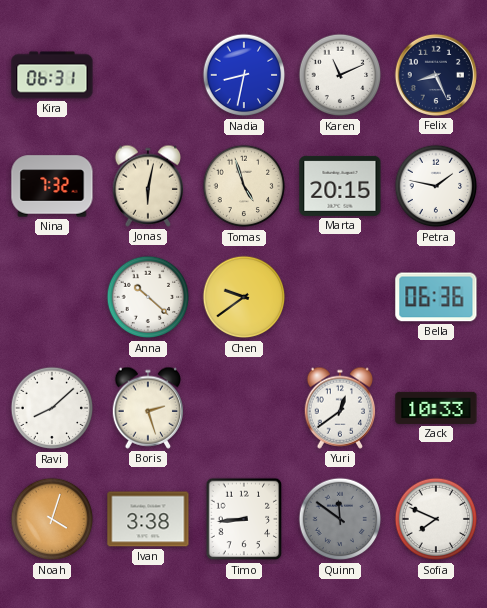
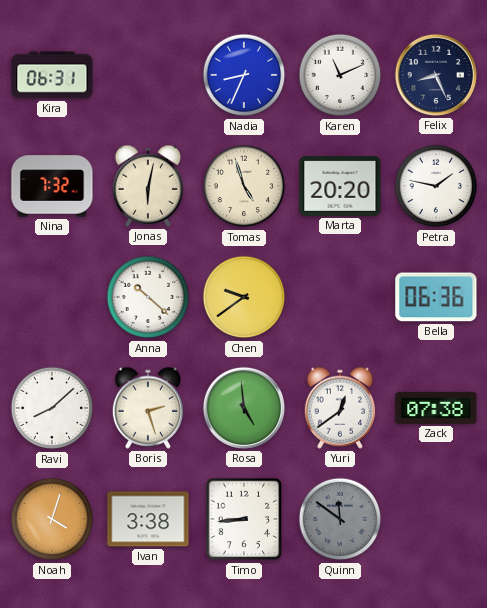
Nadia: 8:32 -> 8:34 (244, 75)
Marta: 20:15 -> 20:20 (340, 186)
Rosa: none -> 4:59 (244, 408)
Zack: 10:33 -> 07:38 (436, 408)
Sofia: 7:49 -> none (436, 519)
